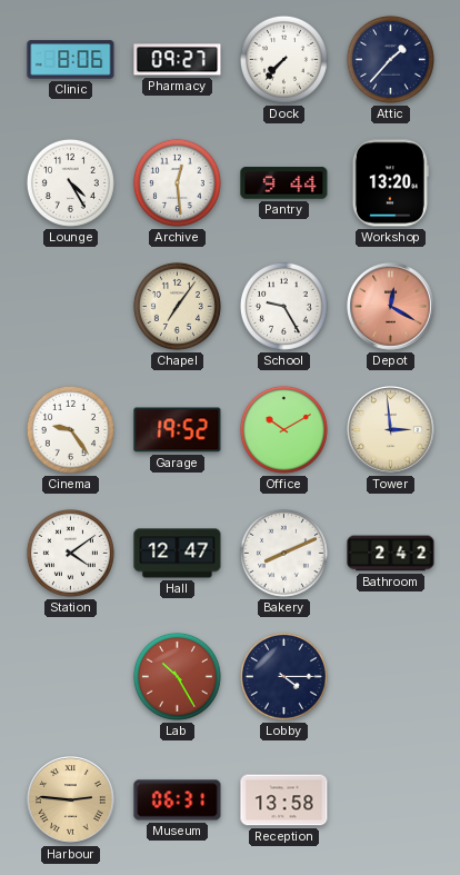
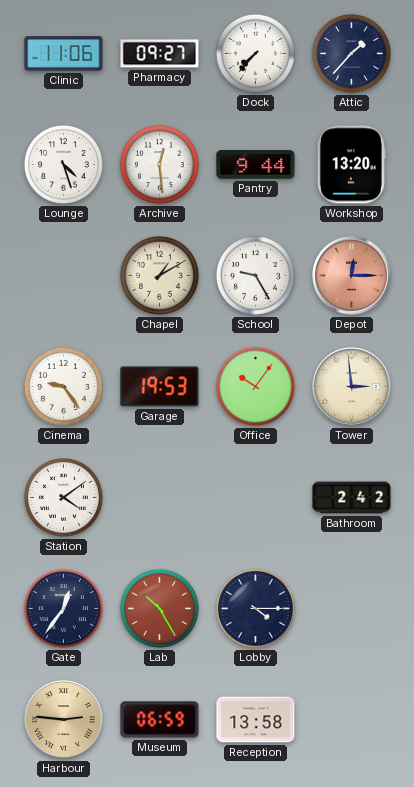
Clinic: 8:06 -> 11:06 (64, 54)
Lounge: 4:25 -> 4:27 (63, 164)
Chapel: 7:06 -> 1:10 (159, 275)
Depot: 12:20 -> 12:15 (352, 276)
Garage: 19:52 -> 19:53 (160, 387)
Office: 10:10 -> 10:06 (255, 386)
Hall: 12:47 -> none (178, 554)
Bakery: 8:11 -> none (283, 553)
Gate: none -> 12:36 (63, 608)
Museum: 06:31 -> 06:59 (160, 720)
